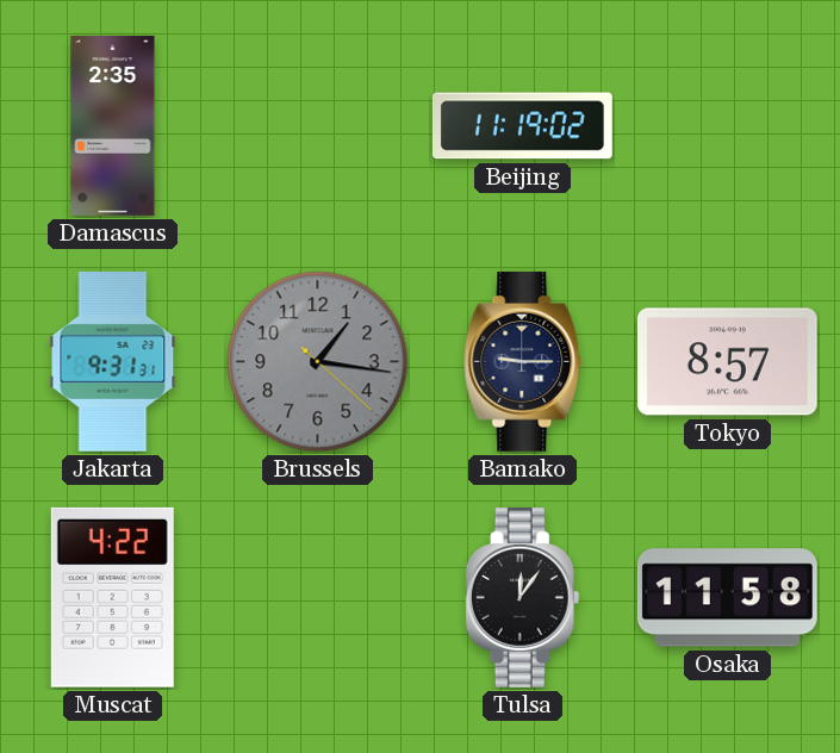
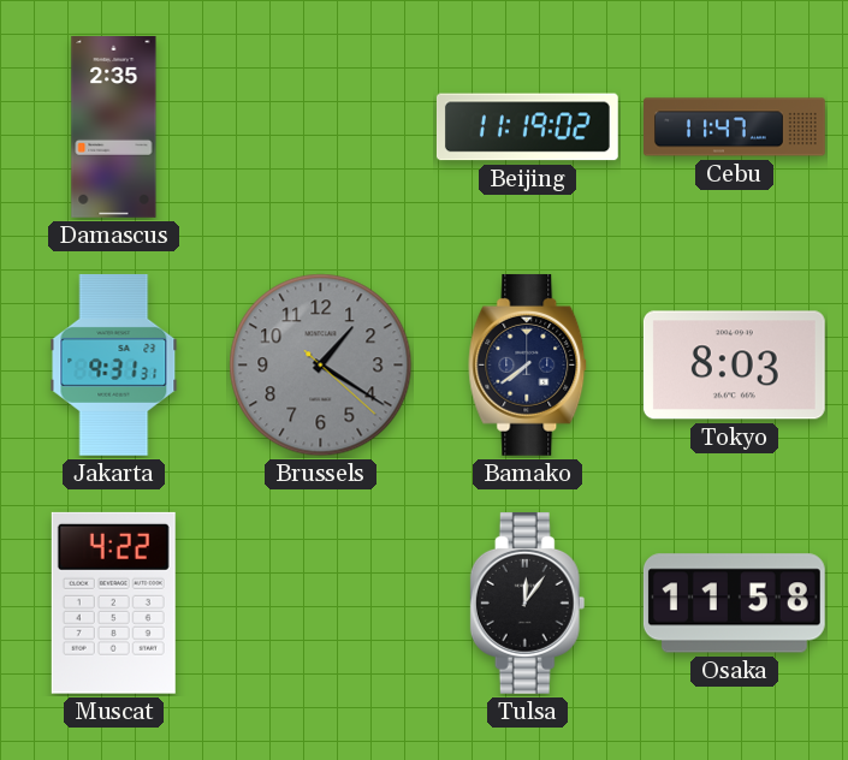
Cebu: none -> 11:47 (735, 127)
Brussels: 1:16 -> 1:20 (321, 366)
Bamako: 9:15 -> 7:39 (528, 364)
Tokyo: 8:57 -> 8:03 (734, 366)
